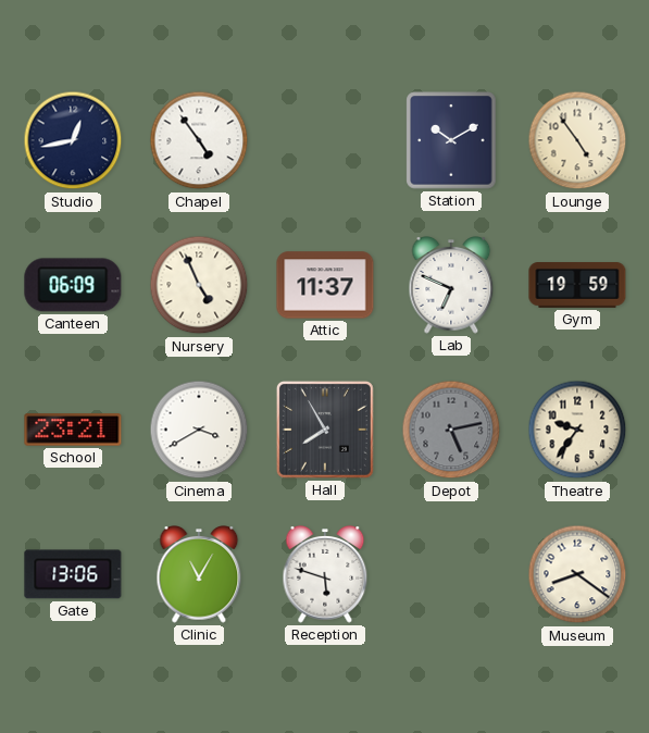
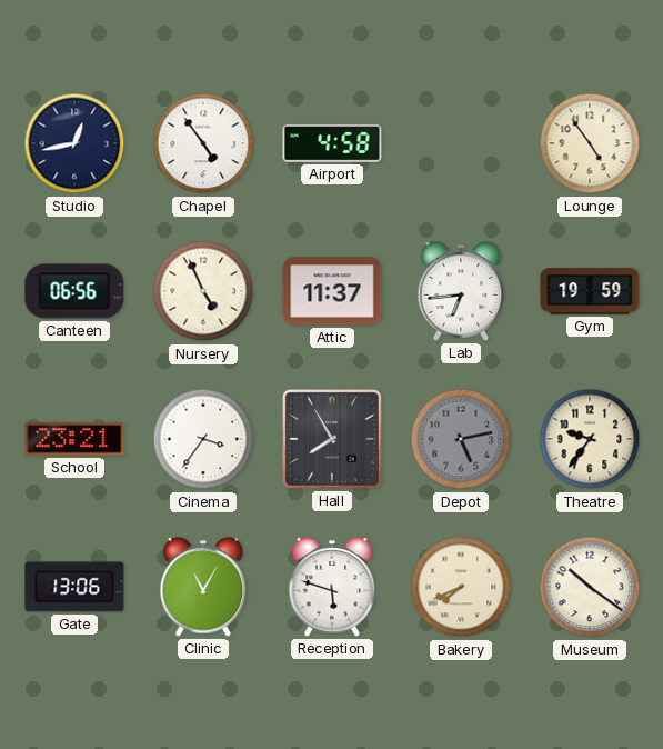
Airport: none -> 4:58 (332, 143)
Station: 10:10 -> none (451, 140)
Canteen: 06:09 -> 06:56 (74, 291)
Lab: 6:49 -> 6:44 (461, 291)
Cinema: 3:40 -> 3:36 (203, 439)
Bakery: none -> 7:41 (461, 587)
Museum: 8:21 -> 10:21 (590, 587)
